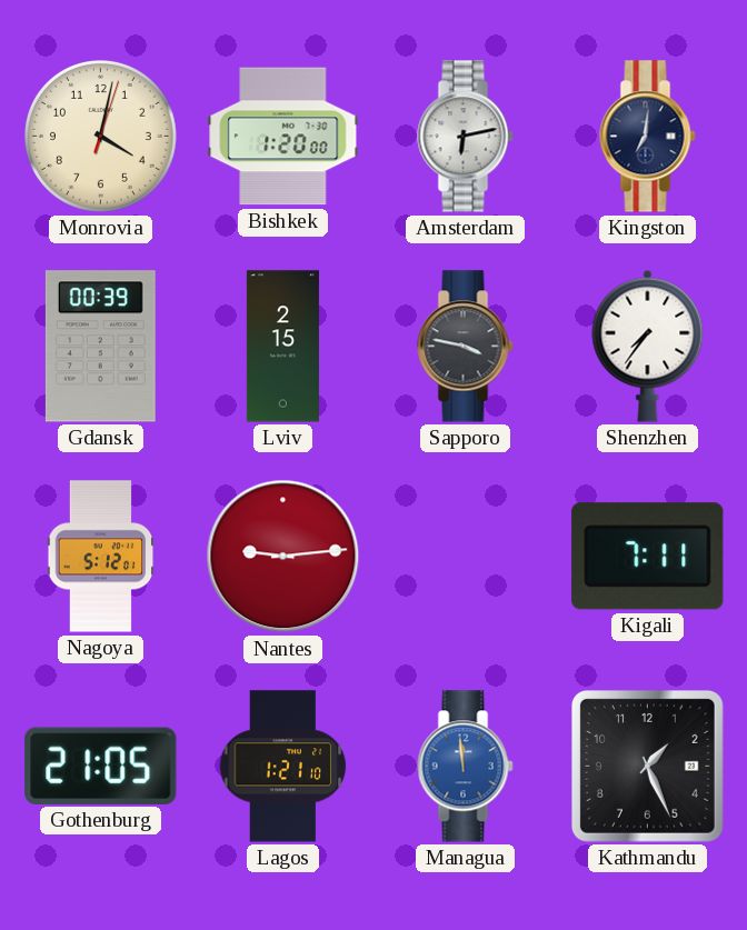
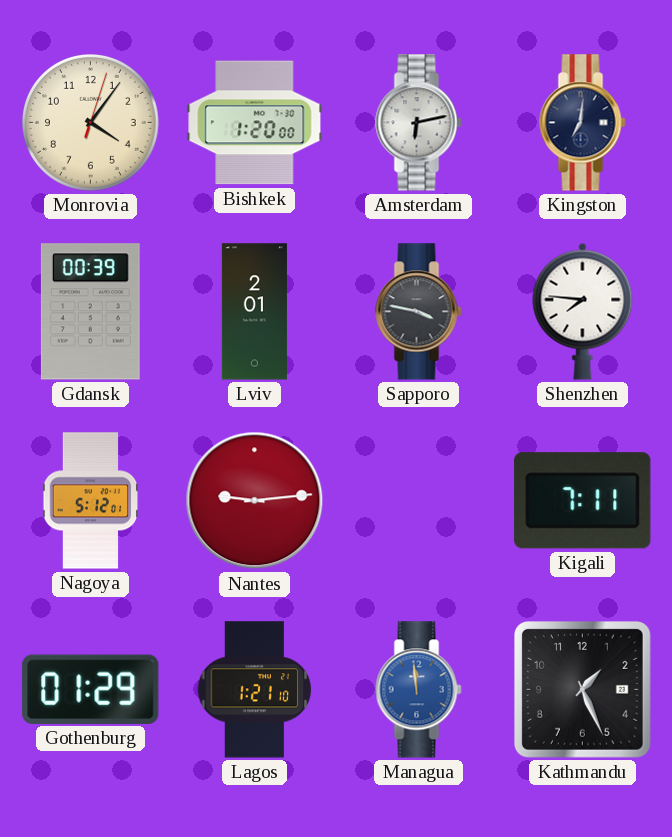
Monrovia: 4:02 -> 4:06 (90, 122)
Lviv: 2:15 -> 2:01 (254, 312)
Shenzhen: 7:36 -> 7:46 (583, 311)
Gothenburg: 21:05 -> 01:29 (91, 689)
